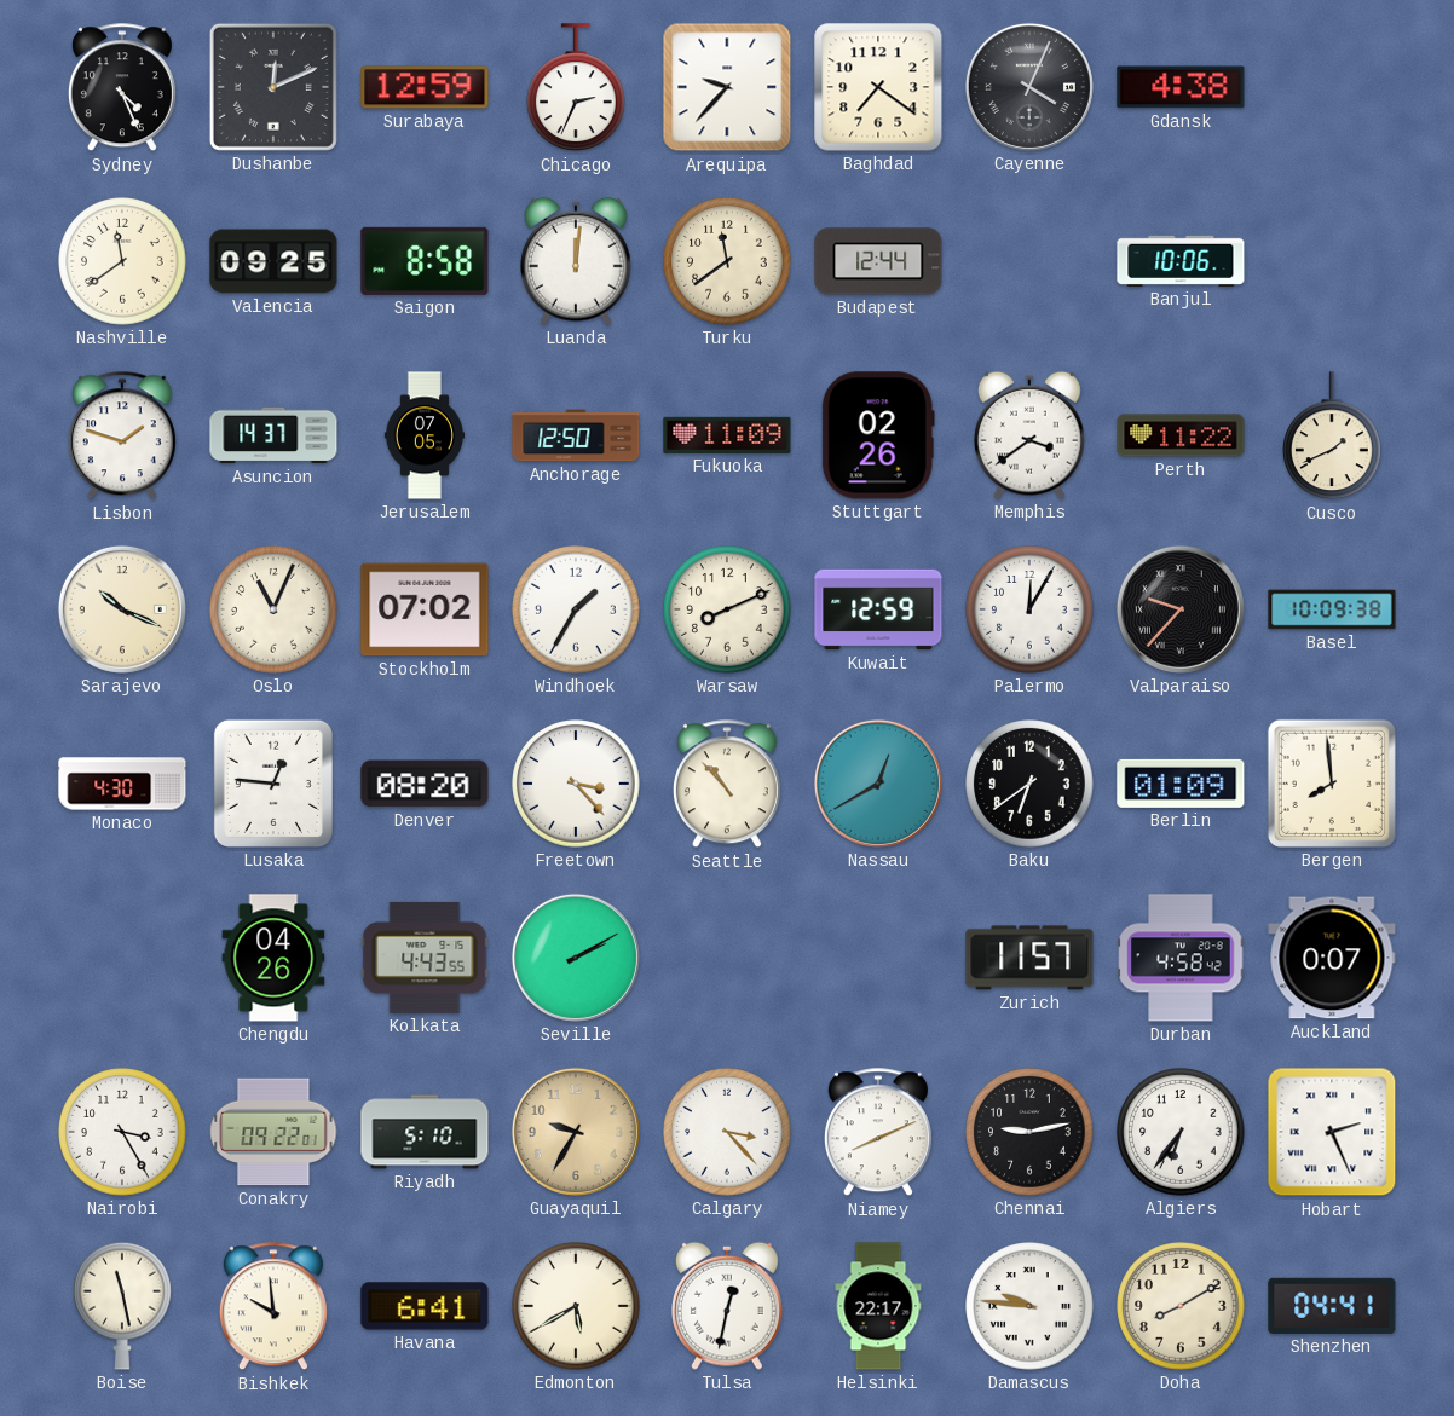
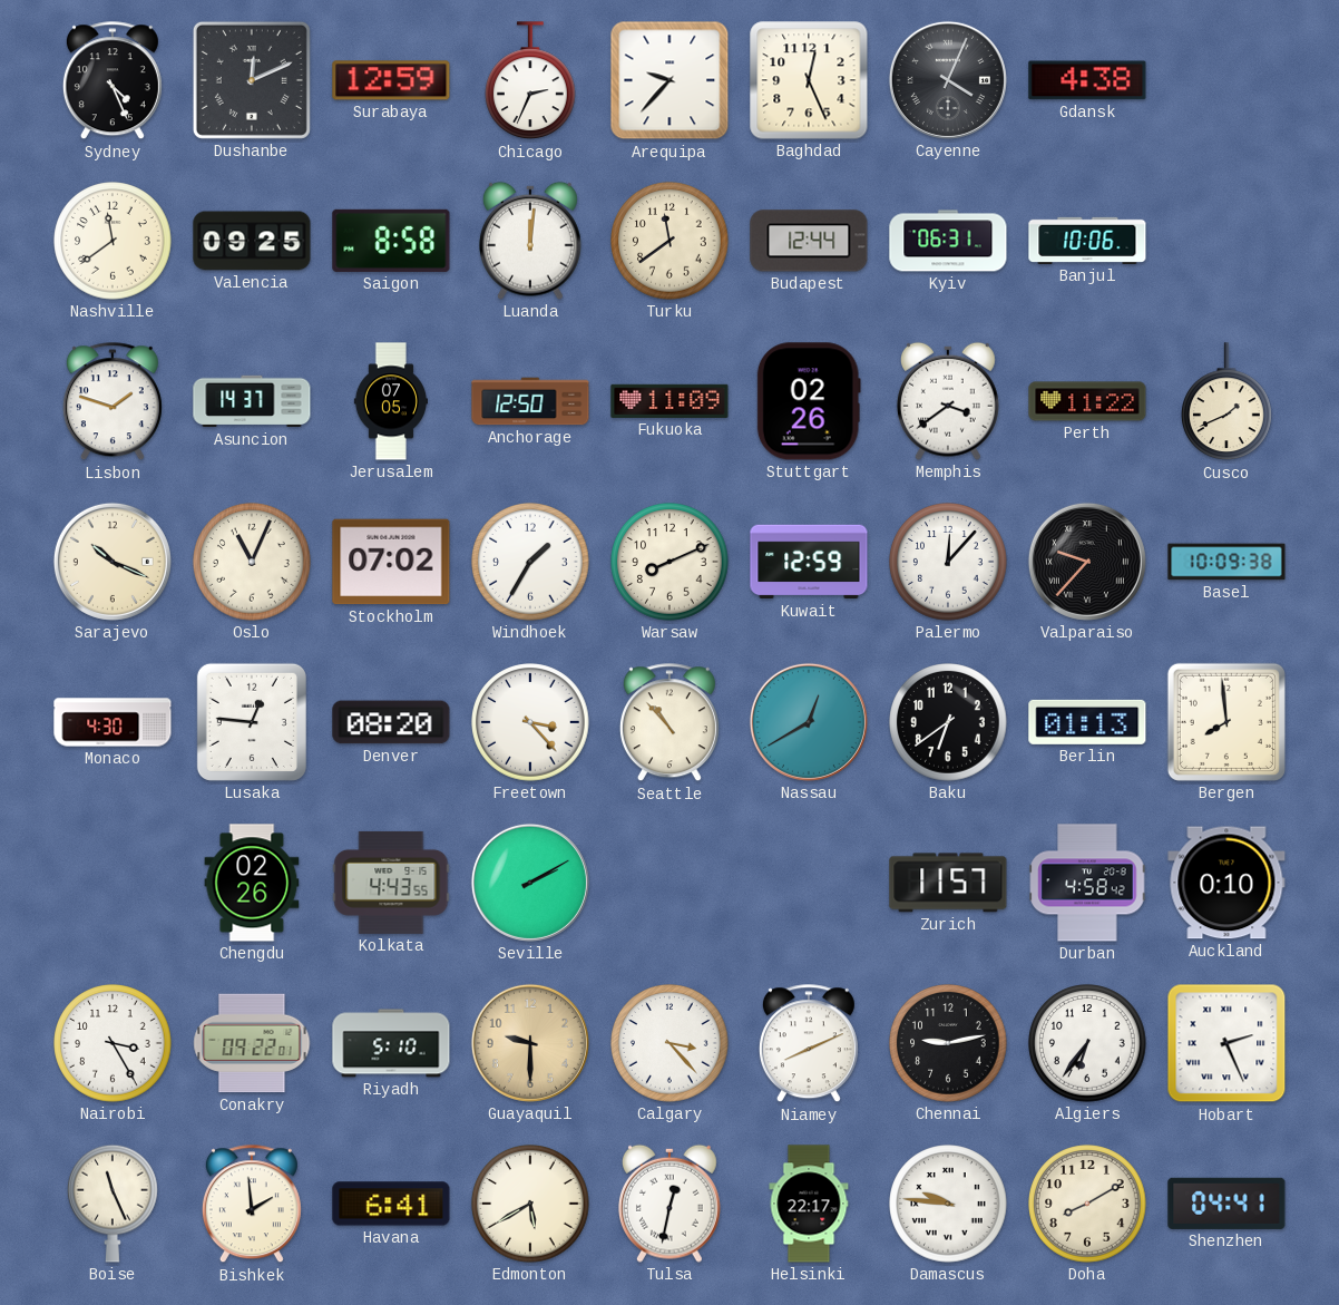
Baghdad: 7:21 -> 12:26 (809, 80)
Kyiv: none -> 06:31 (948, 241)
Palermo: 12:05 -> 12:07 (948, 562)
Berlin: 01:09 -> 01:13 (1087, 722)
Chengdu: 04:26 -> 02:26 (252, 883)
Auckland: 0:07 -> 0:10 (1226, 883)
Guayaquil: 9:35 -> 9:30 (530, 1043)
Boise: 11:28 -> 11:26 (114, 1204)
Bishkek: 9:59 -> 1:59 (252, 1205)
